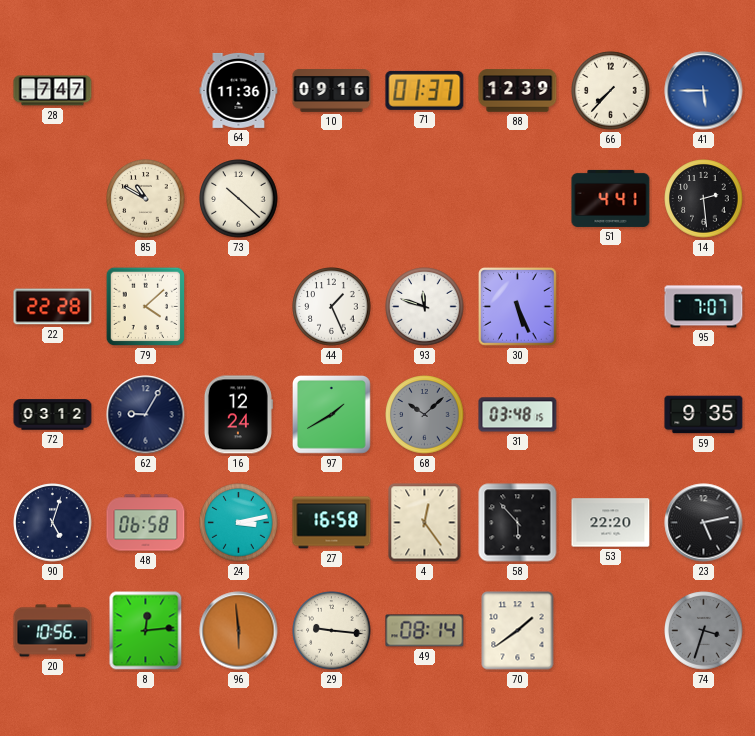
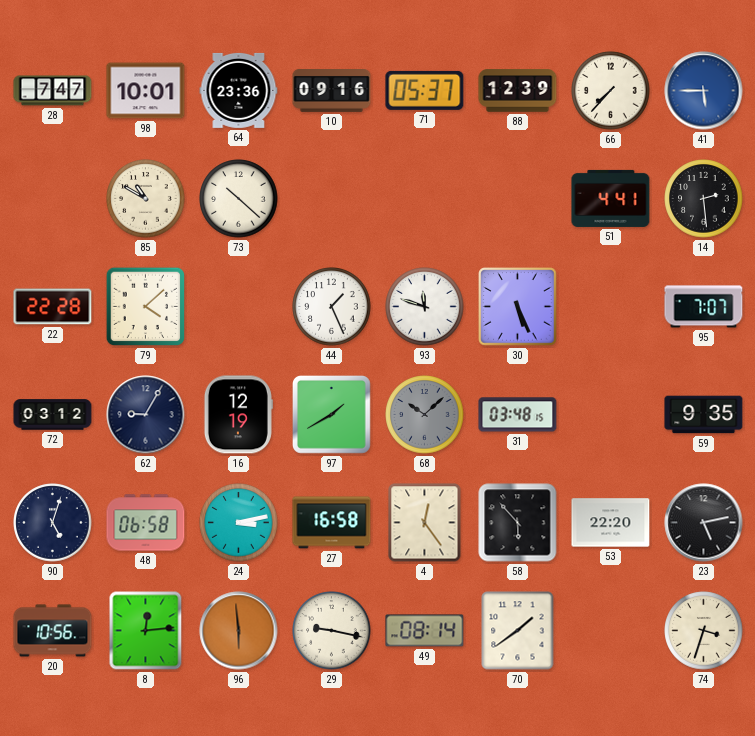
98: none -> 10:01 (146, 91)
64: 11:36 -> 23:36 (239, 90)
71: 01:37 -> 05:37 (425, 90)
16: 12:24 -> 12:19 (238, 415)
29: 9:16 -> 9:17 (332, 631)
74 dial: grey -> cream (704, 631)
